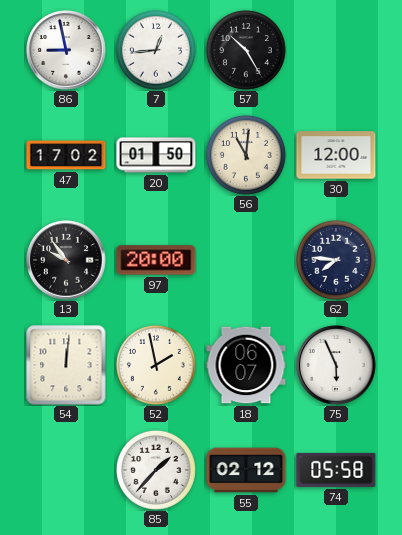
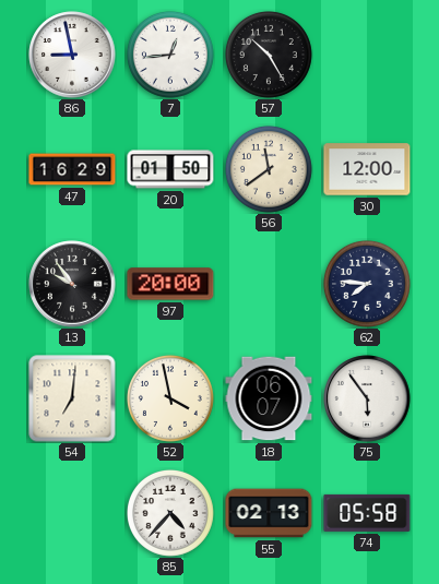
47: 17:02 -> 16:29 (72, 169)
56: 11:01 -> 11:39 (269, 169)
54: 12:01 -> 7:01 (72, 398)
52: 1:58 -> 3:58 (170, 398)
75: 5:56 -> 5:54 (367, 398)
85: 1:37 -> 4:37 (170, 513)
55: 02:12 -> 02:13 (269, 513)
